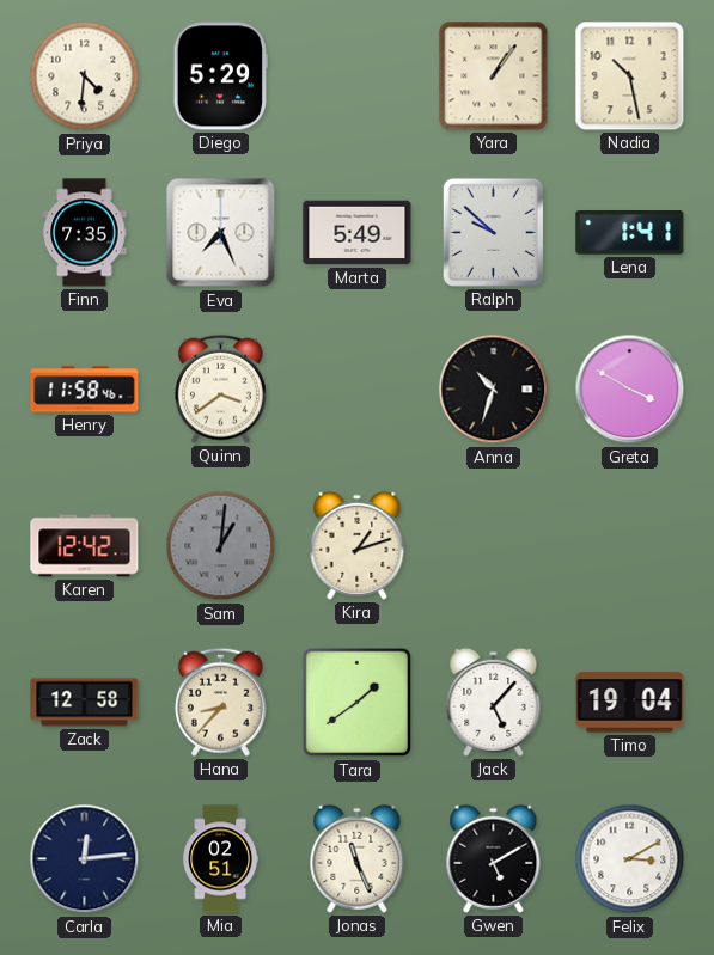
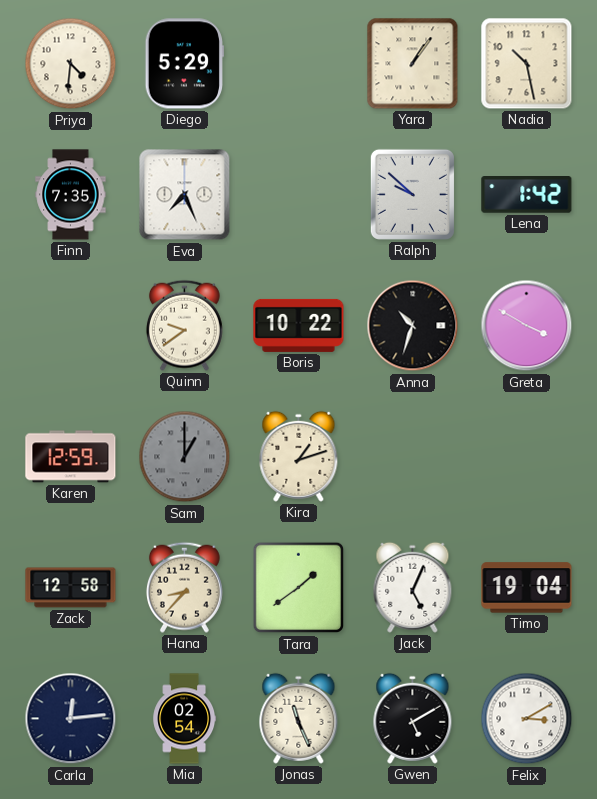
Marta: 5:49 -> none (358, 233)
Lena: 1:41 -> 1:42 (527, 195)
Henry: 11:58 -> none (85, 390)
Quinn: 3:39 -> 9:39 (184, 325)
Boris: none -> 10:22 (299, 325)
Karen: 12:42 -> 12:59 (71, 457)
Sam: 1:01 -> 1:00 (185, 457)
Jack: 5:07 -> 5:04 (413, 587)
Mia: 02:51 -> 02:54 (185, 719)
